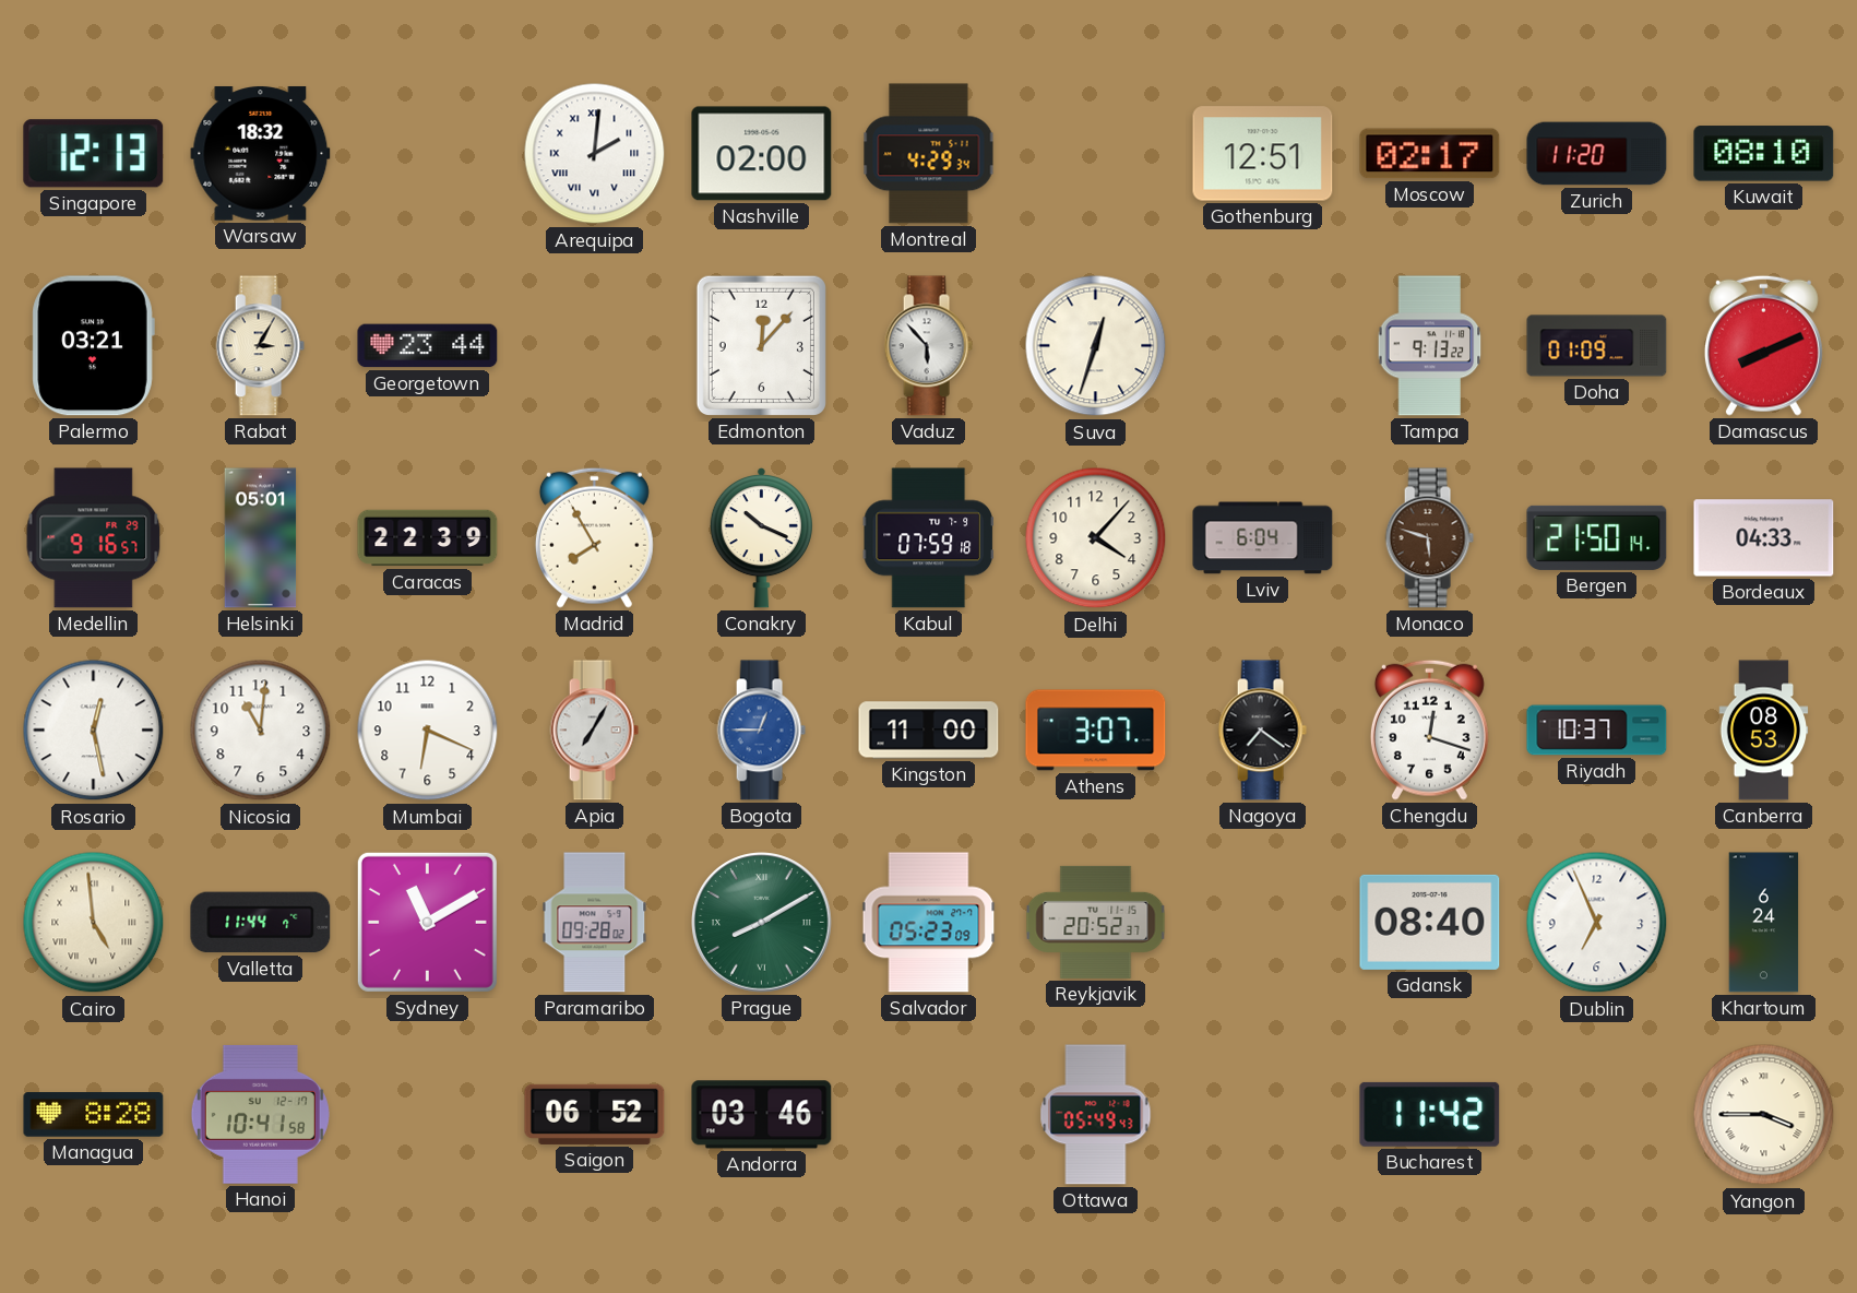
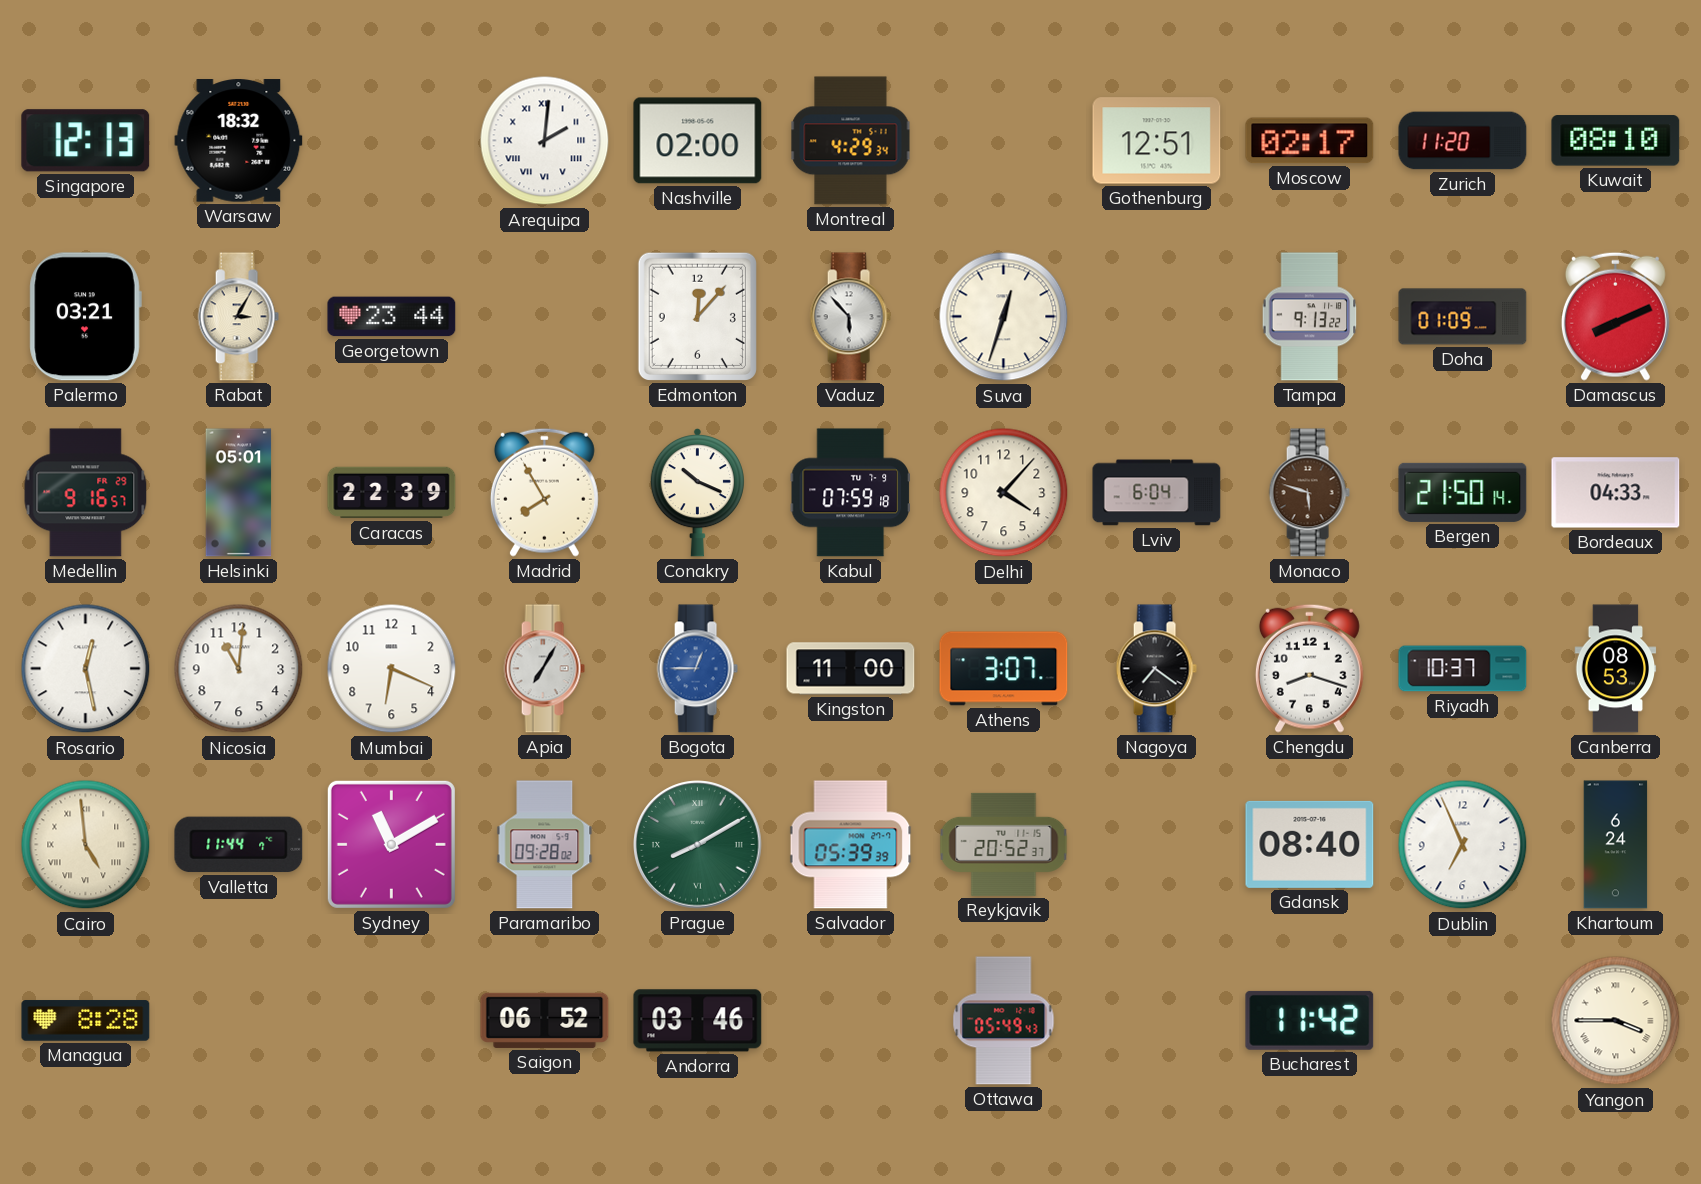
Chengdu: 12:18 -> 8:18 (1309, 668)
Salvador: 05:23 -> 05:39 (851, 845)
Hanoi: 10:41 -> none (260, 1114)
